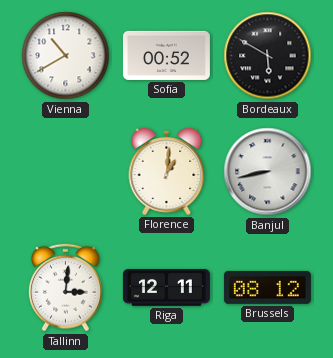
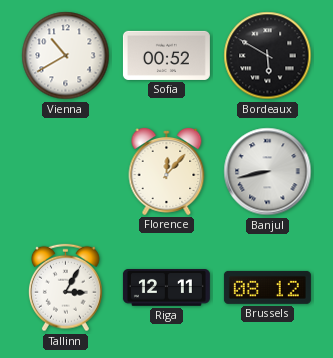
Florence: 1:01 -> 12:07 (167, 172)
Tallinn: 3:01 -> 3:05 (66, 288)
